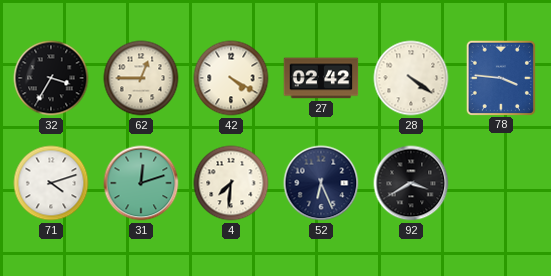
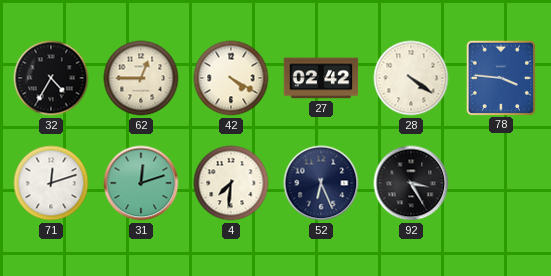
32: 3:35 -> 4:35 (51, 78)
71: 4:12 -> 12:12 (51, 183)
92: 3:40 -> 3:25 (411, 183)
